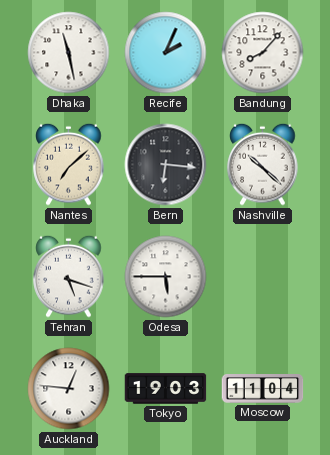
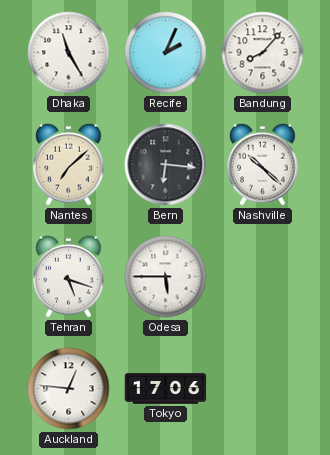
Dhaka: 11:28 -> 11:25 (69, 53)
Tokyo: 19:03 -> 17:06 (166, 389)
Moscow: 11:04 -> none (263, 389)
